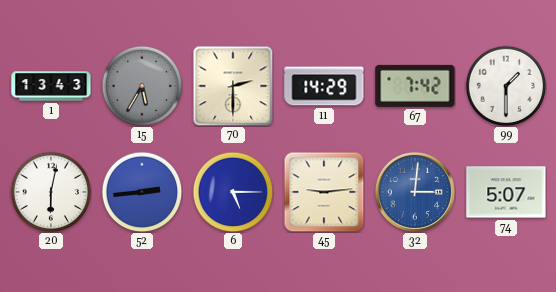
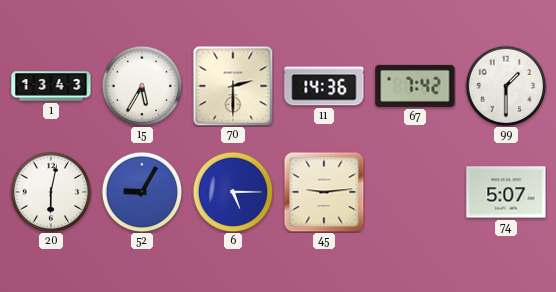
15 dial: grey -> white (142, 86)
11: 14:29 -> 14:36 (324, 86)
52: 2:44 -> 9:05 (142, 192)
32: 3:01 -> none (415, 192)
